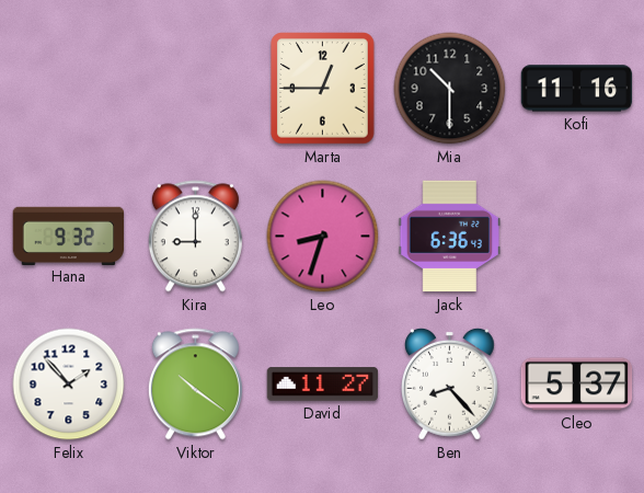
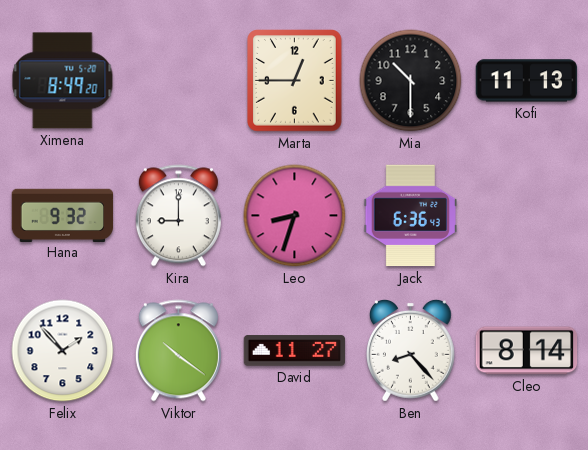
Ximena: none -> 8:49 (63, 81)
Kofi: 11:16 -> 11:13 (527, 81)
Cleo: 5:37 -> 8:14 (527, 351)
